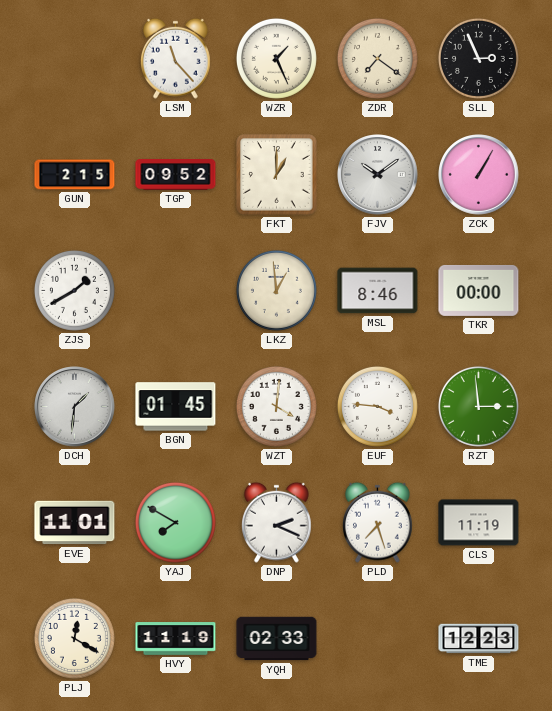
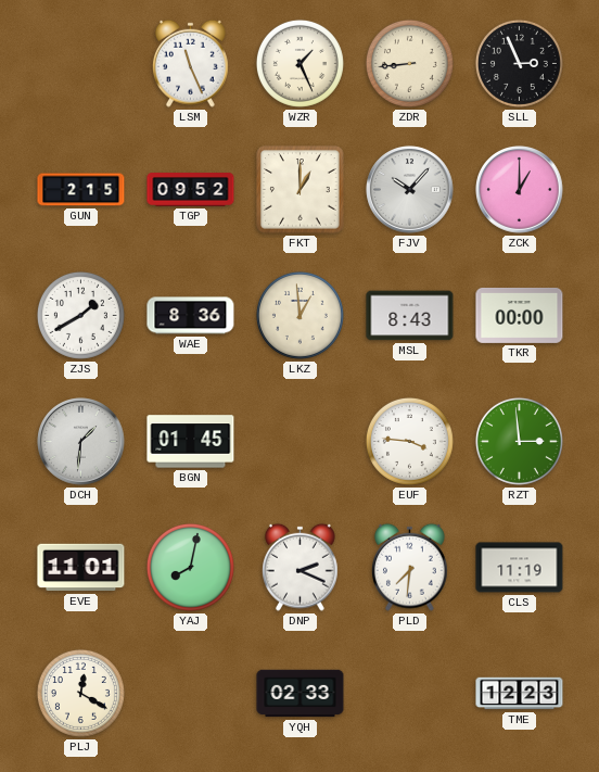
LSM: 11:23 -> 11:26 (191, 63)
ZDR: 7:21 -> 8:44 (409, 63)
FJV: 10:09 -> 10:07 (410, 190)
ZCK: 1:05 -> 1:00 (520, 190)
WAE: none -> 8:36 (191, 316)
MSL: 8:46 -> 8:43 (410, 316)
WZT: 4:01 -> none (276, 406)
YAJ: 7:50 -> 8:02 (190, 567)
PLD: 7:27 -> 7:31 (410, 567)
HVY: 11:19 -> none (176, 639)
